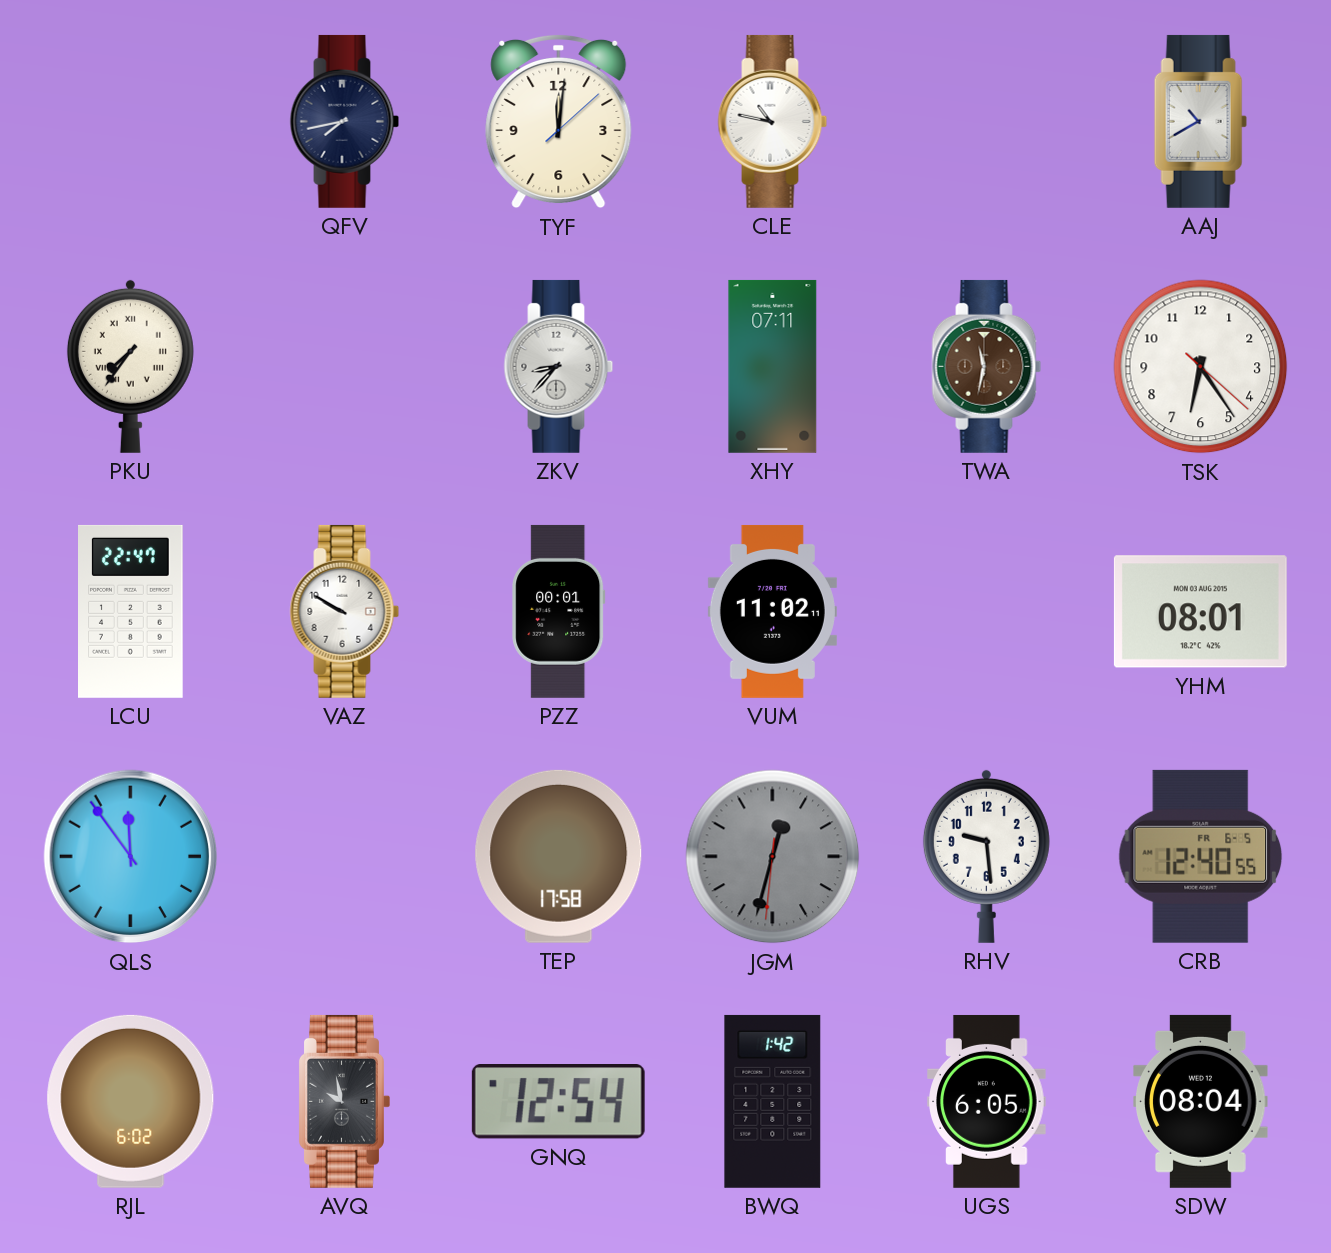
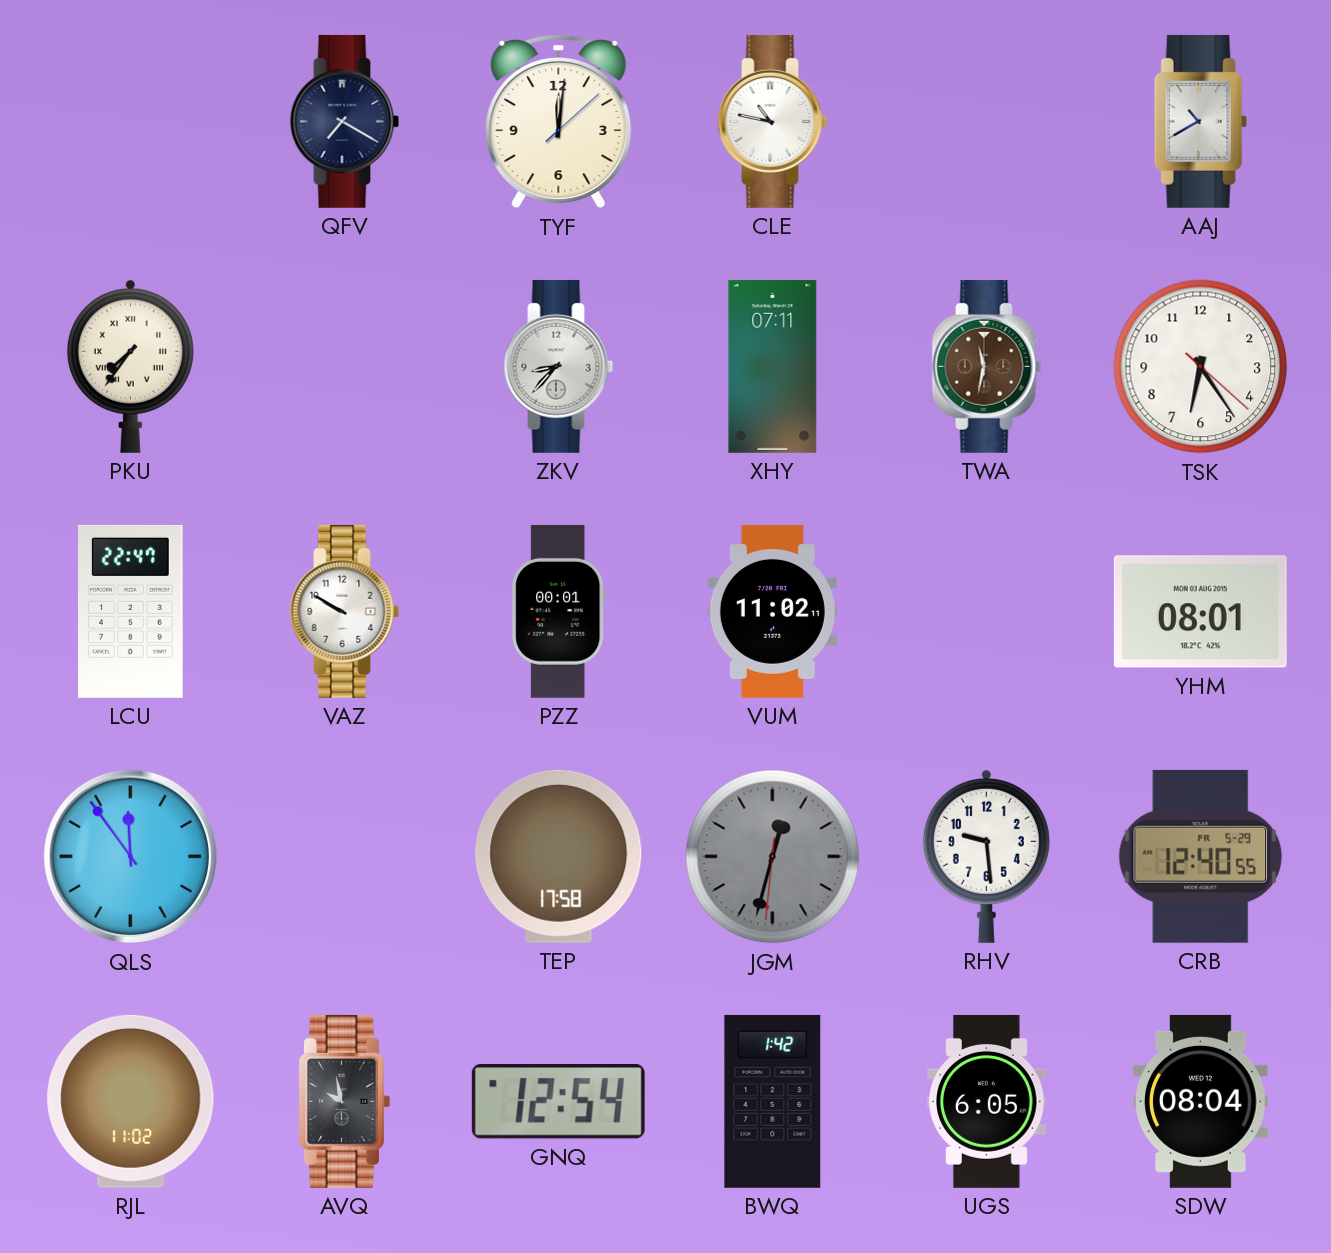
QFV: 7:43 -> 7:20 (345, 121)
CRB date: FR 6-5 -> FR 5-29 (1201, 856)
RJL: 6:02 -> 11:02 (131, 1101)
